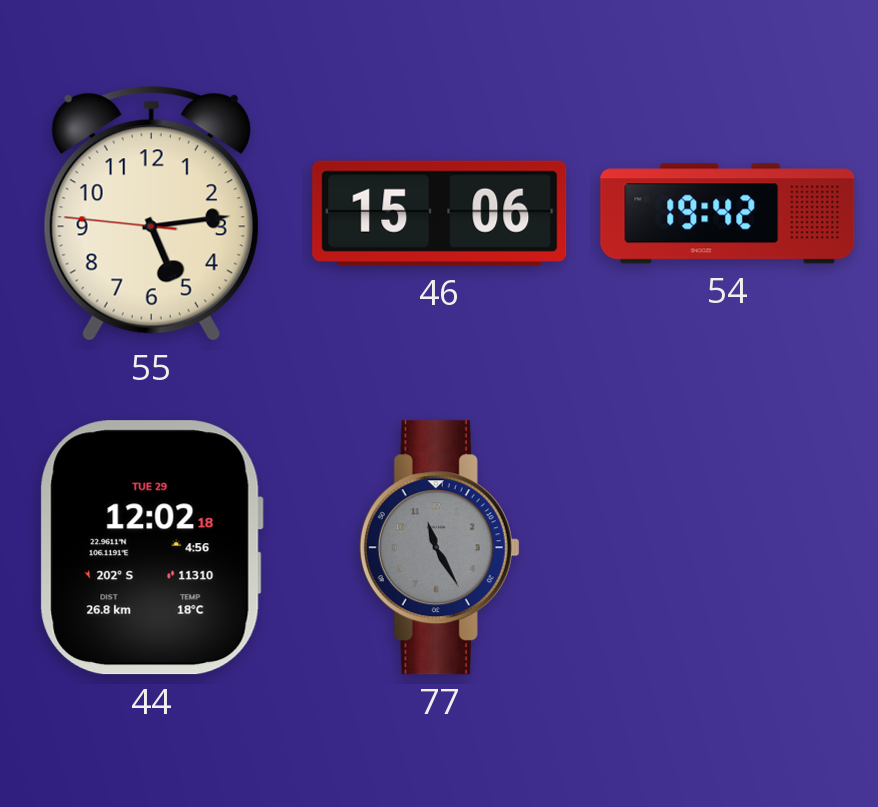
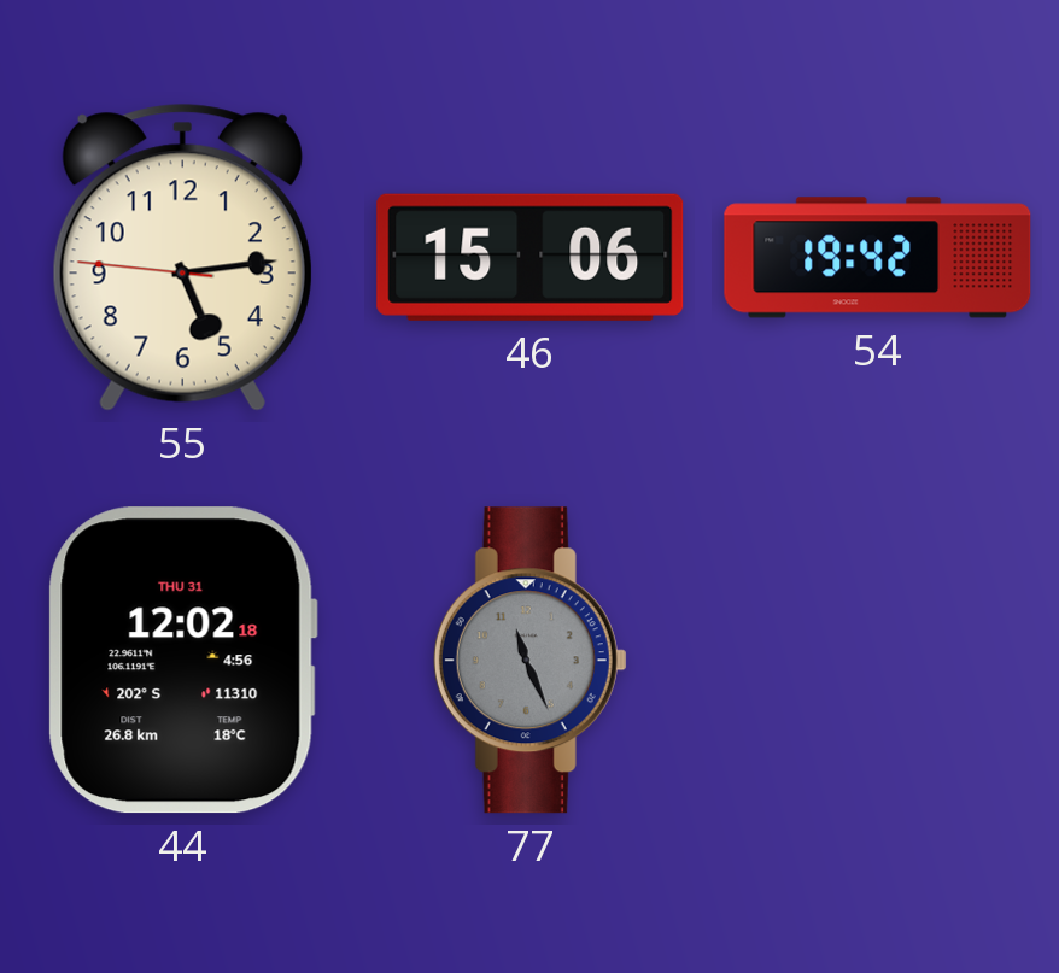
44 date: TUE 29 -> THU 31 (182, 661)
77: 11:25 -> 11:26 (529, 661)
